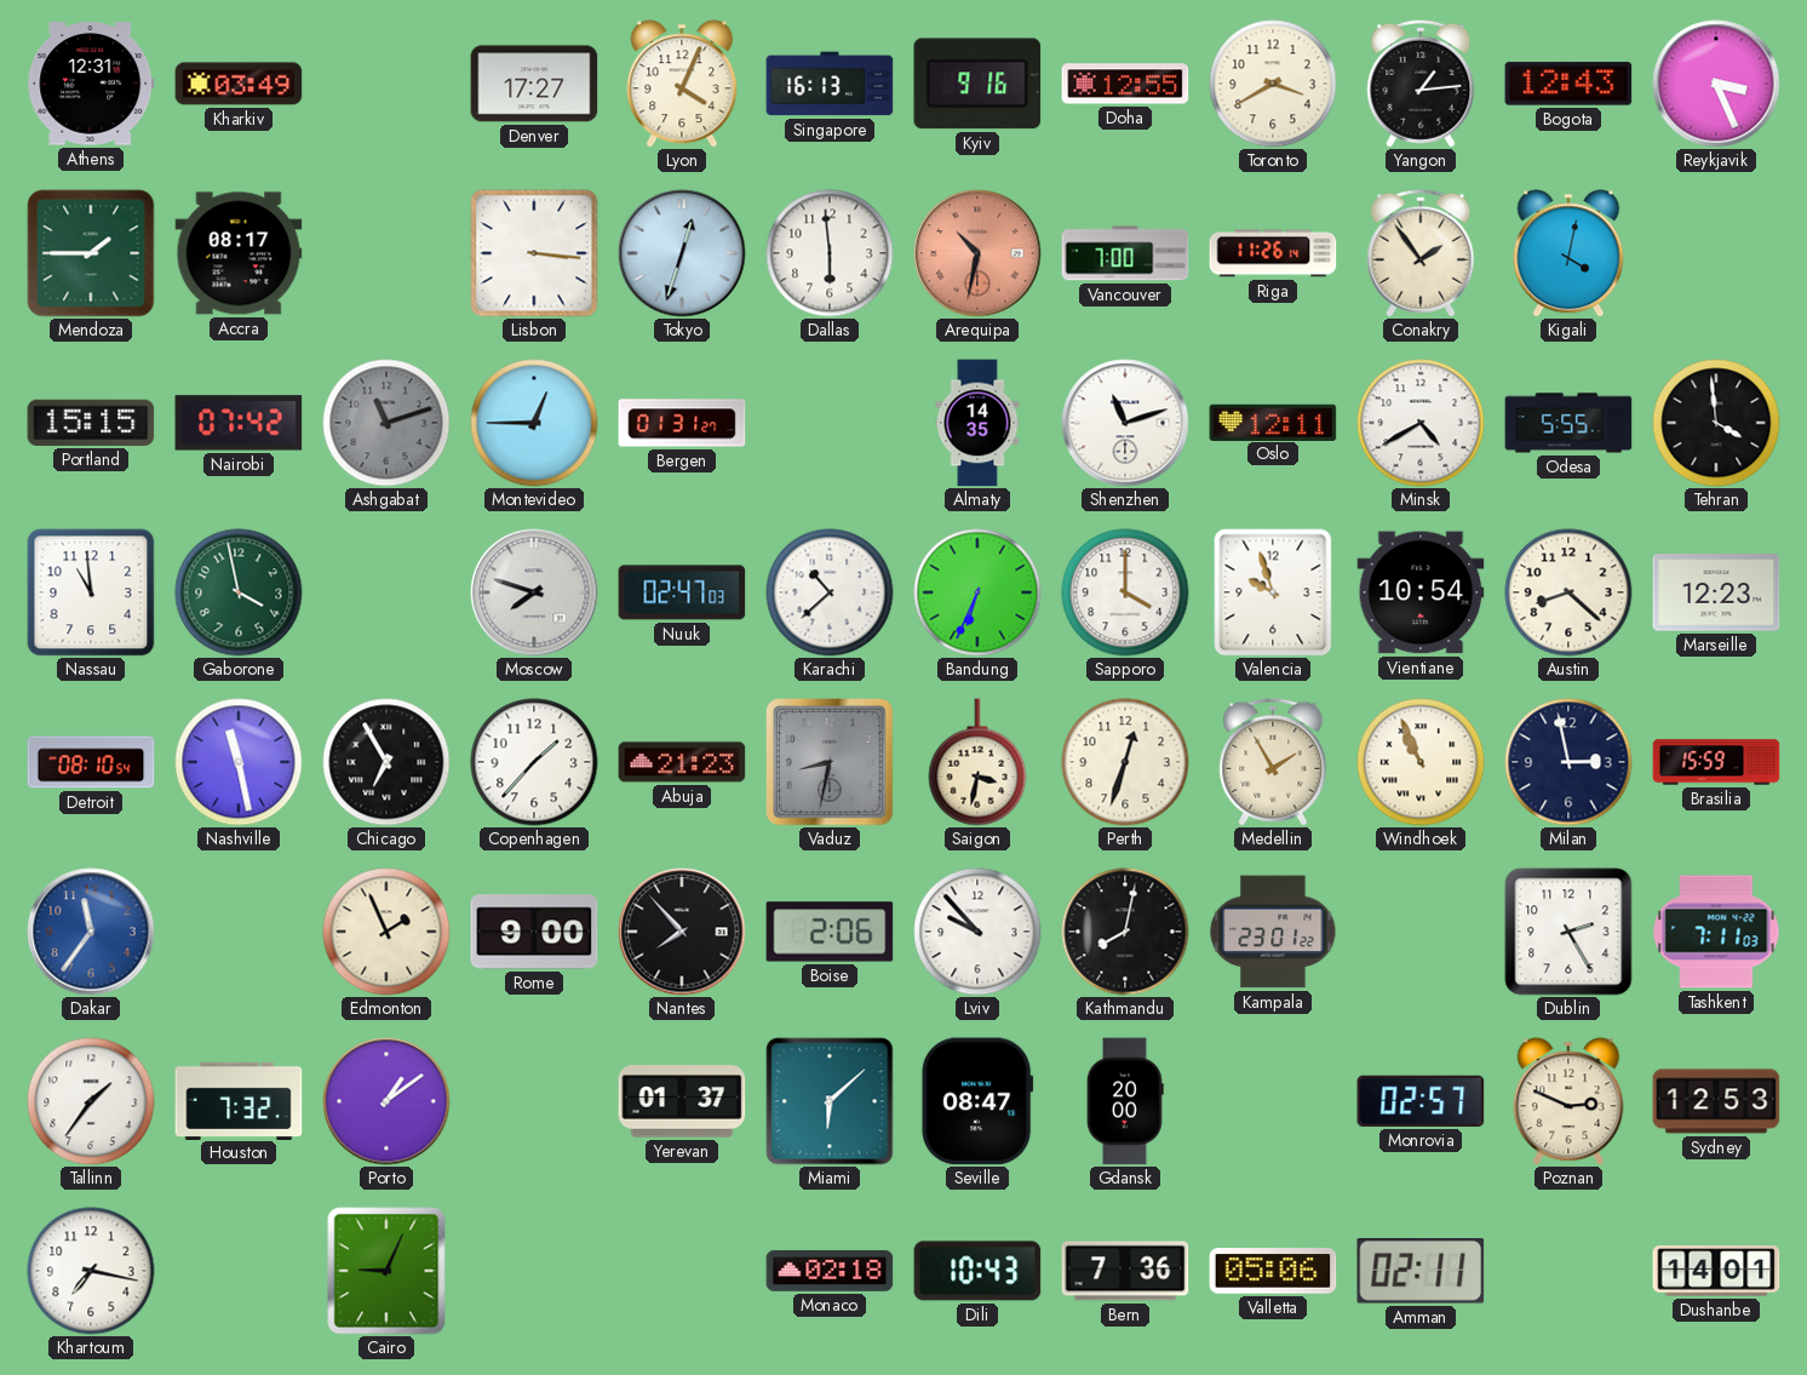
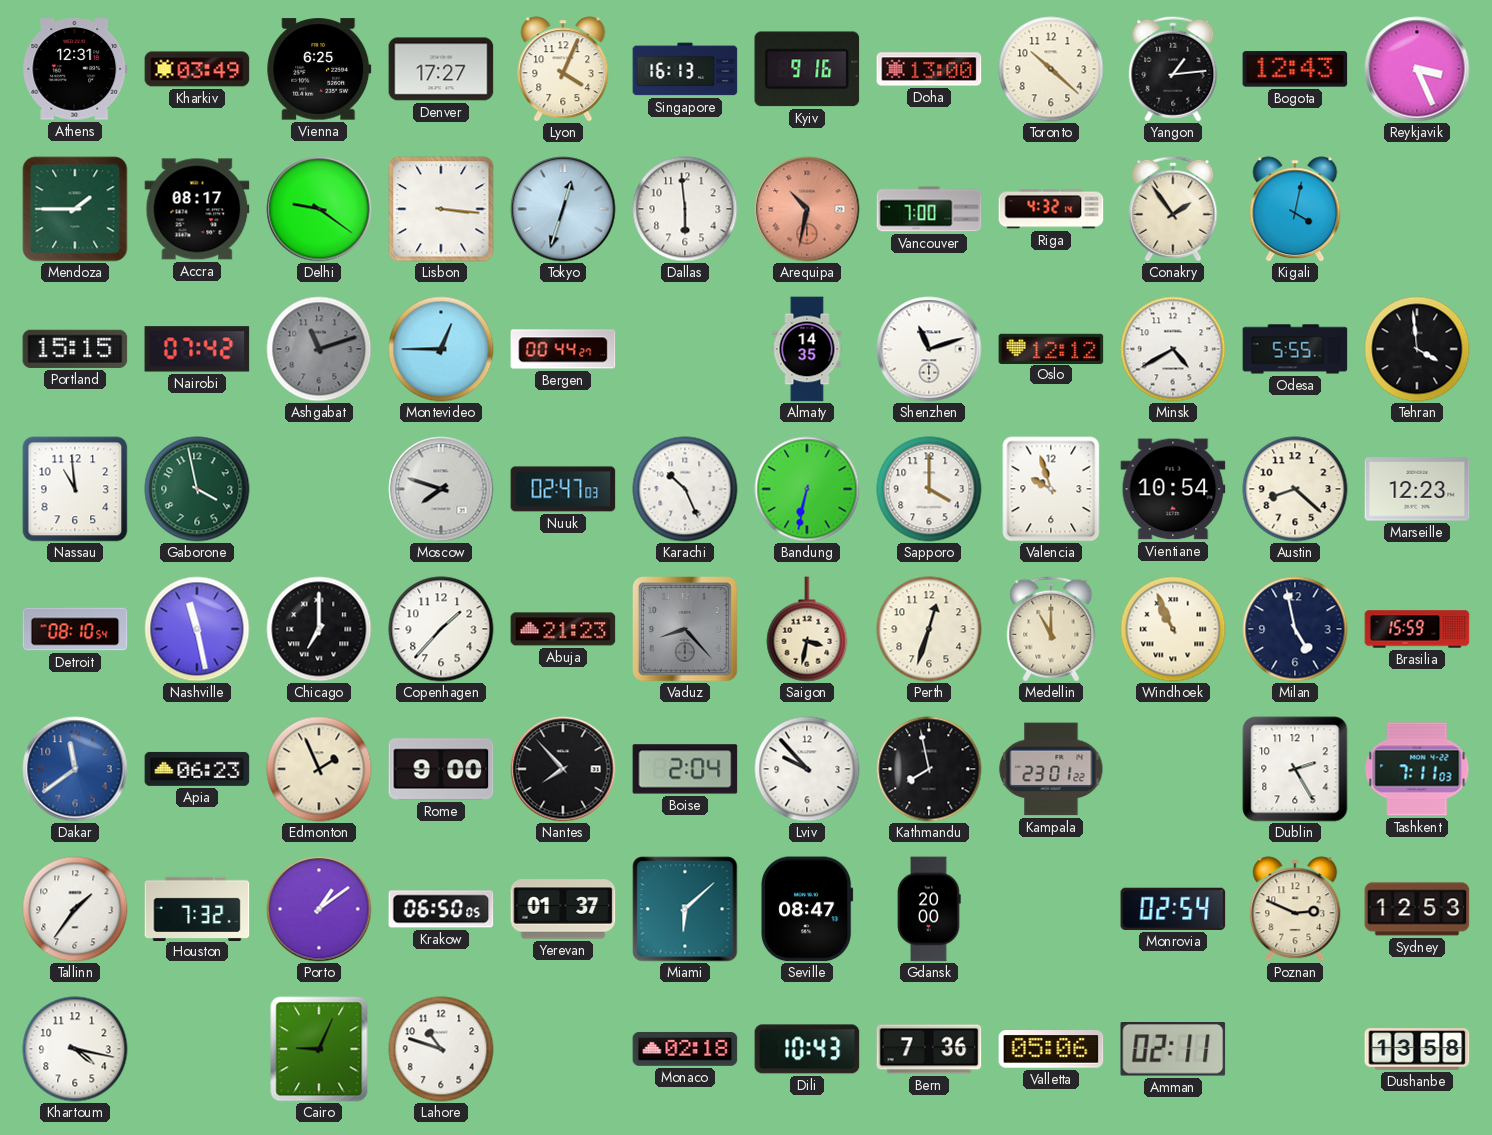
Vienna: none -> 6:25 (319, 69)
Doha: 12:55 -> 13:00 (929, 69)
Toronto: 3:40 -> 10:22 (1051, 69)
Delhi: none -> 9:21 (319, 209)
Riga: 11:26 -> 4:32 (1051, 209)
Bergen: 01:31 -> 00:44 (563, 349)
Oslo: 12:11 -> 12:12 (1051, 348)
Karachi: 10:38 -> 10:26 (685, 489)
Bandung: 6:34 -> 6:32 (807, 489)
Chicago: 6:55 -> 7:00 (319, 629)
Vaduz: 8:32 -> 8:23 (686, 630)
Medellin: 1:55 -> 11:00 (1051, 629)
Milan: 2:58 -> 4:58 (1295, 629)
Dakar: 11:36 -> 11:39 (75, 769)
Apia: none -> 06:23 (197, 769)
Boise: 2:06 -> 2:04 (685, 769)
Kathmandu: 8:02 -> 7:58 (929, 769)
Krakow: none -> 06:50 (441, 909)
Monrovia: 02:57 -> 02:54 (1173, 909)
Khartoum: 7:17 -> 4:17 (75, 1049)
Lahore: none -> 10:48 (441, 1049)
Dushanbe: 14:01 -> 13:58 (1417, 1049)
